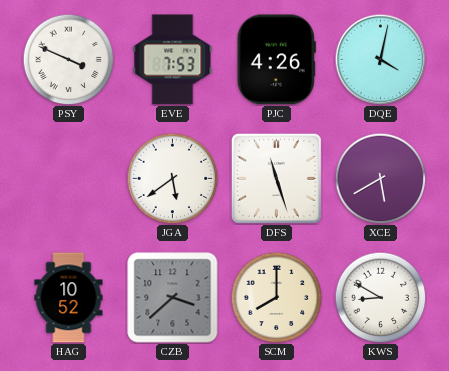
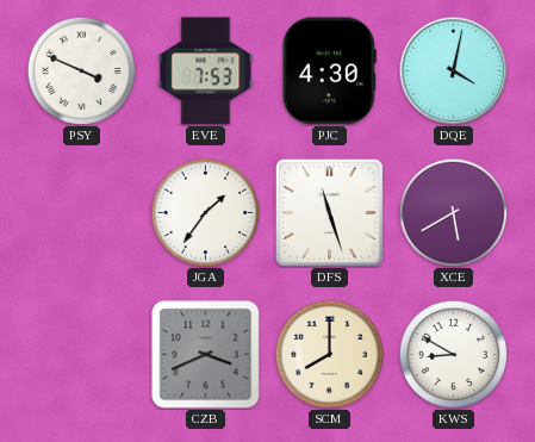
PJC: 4:26 -> 4:30 (329, 71)
JGA: 5:39 -> 1:36 (205, 212)
HAG: 10:52 -> none (69, 298)
CZB: 3:38 -> 3:41 (206, 355)
